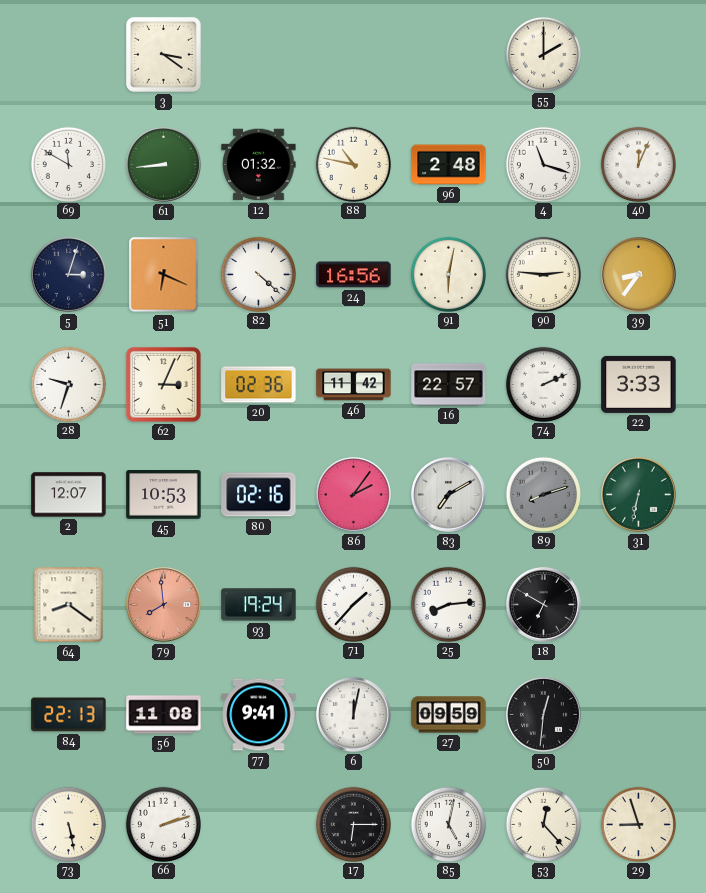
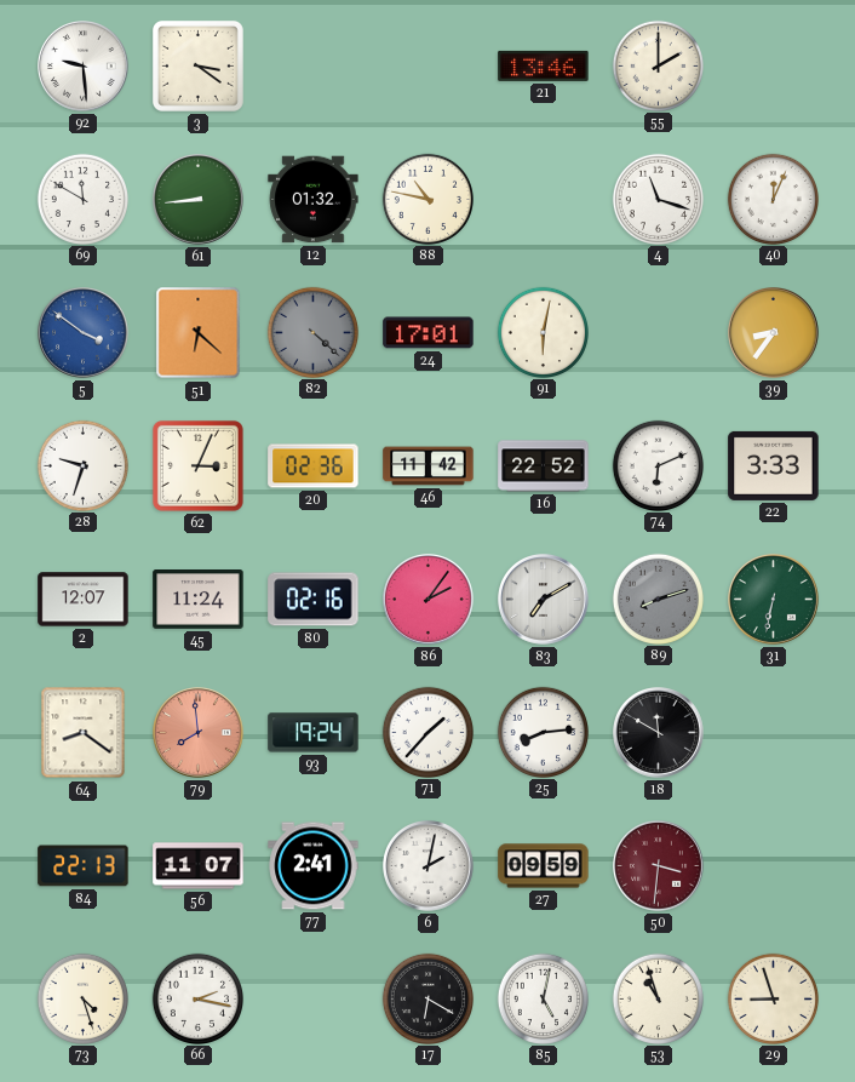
92: none -> 9:29 (84, 67)
21: none -> 13:46 (544, 65)
96: 2:48 -> none (449, 165)
5: 3:03 -> 3:51 (84, 333)
5 dial: navy -> blue (84, 333)
51: 6:19 -> 6:22 (199, 333)
82 dial: white -> grey (312, 332)
24: 16:56 -> 17:01 (429, 333)
90: 2:46 -> none (543, 274)
16: 22:57 -> 22:52 (544, 466)
74: 2:11 -> 6:11 (658, 465)
45: 10:53 -> 11:24 (199, 600)
18: 6:50 -> 11:50 (659, 733)
56: 11:08 -> 11:07 (199, 866)
77: 9:41 -> 2:41 (314, 866)
6: 12:02 -> 2:02 (429, 866)
50: 12:31 -> 3:31 (659, 866)
50 dial: black -> burgundy (659, 866)
73: 5:28 -> 4:27 (82, 998)
66: 2:12 -> 2:17 (197, 998)
17: 6:15 -> 6:20 (427, 998)
53: 12:23 -> 10:57 (658, 998)
